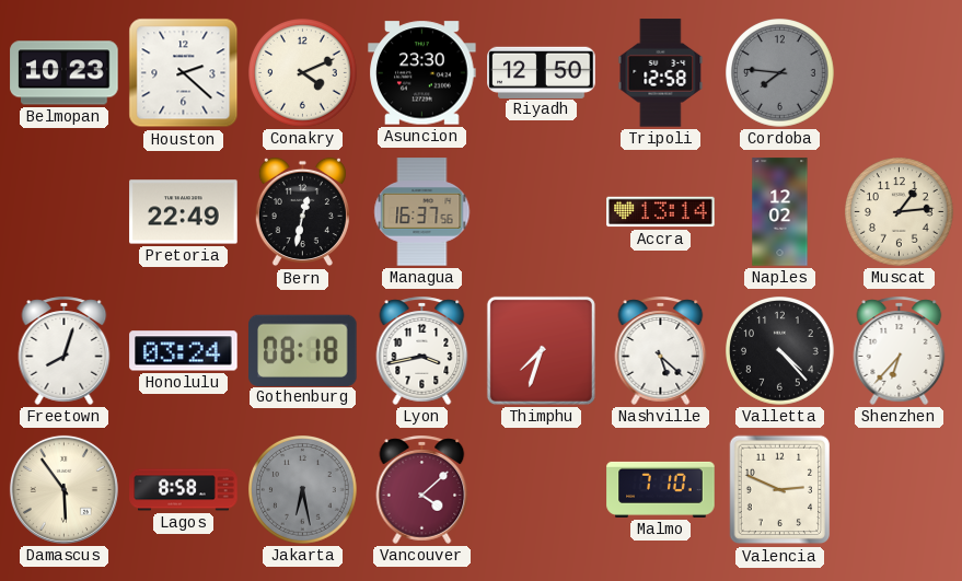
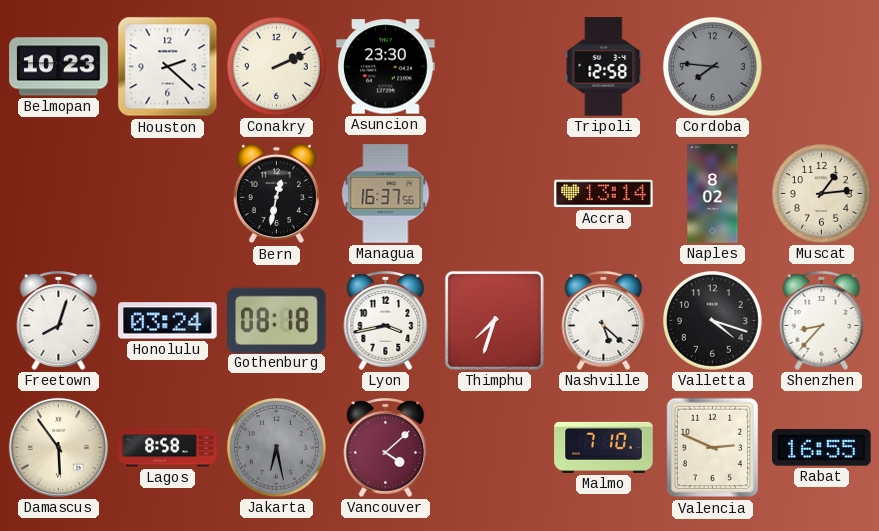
Conakry: 4:11 -> 2:11 (277, 67)
Riyadh: 12:50 -> none (542, 72)
Pretoria: 22:49 -> none (184, 212)
Naples: 12:02 -> 8:02 (713, 194)
Valletta: 4:23 -> 4:18 (713, 321)
Shenzhen: 6:37 -> 8:37 (822, 320)
Rabat: none -> 16:55 (822, 448)
